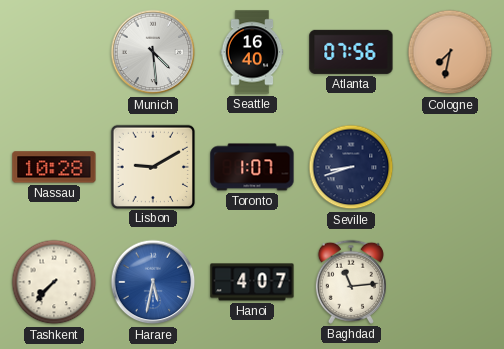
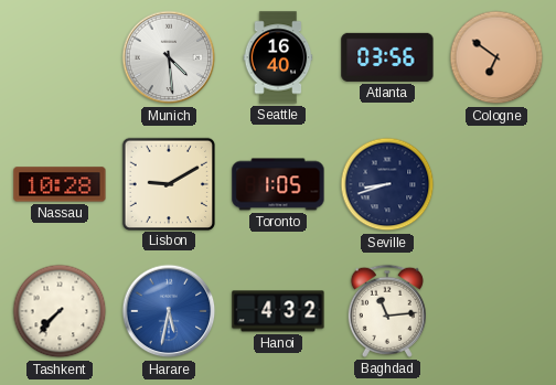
Atlanta: 07:56 -> 03:56 (387, 57)
Cologne: 7:32 -> 6:51 (496, 57)
Toronto: 1:07 -> 1:05 (278, 184)
Hanoi: 4:07 -> 4:32 (278, 311)
